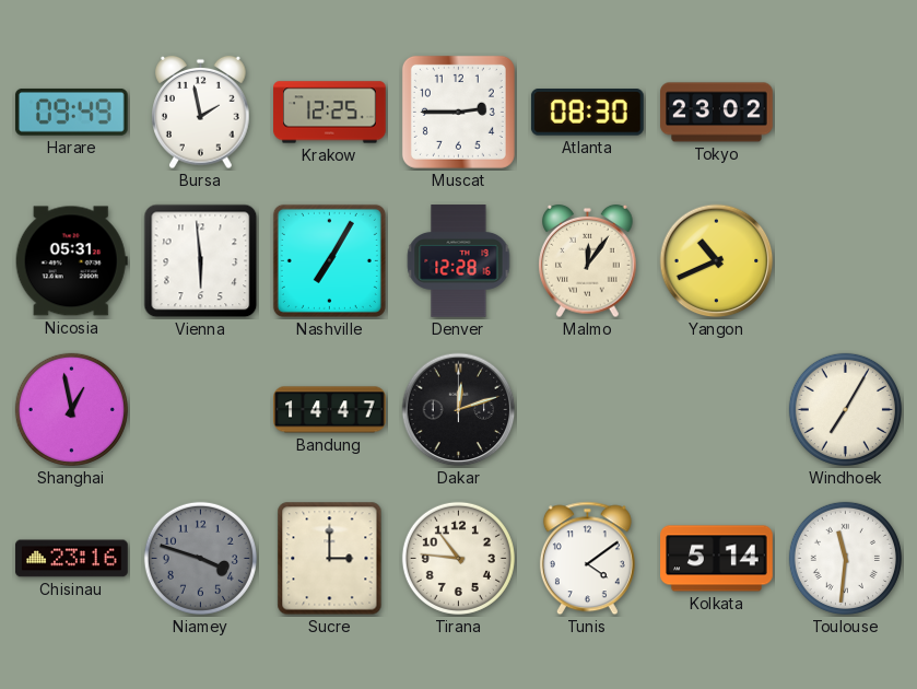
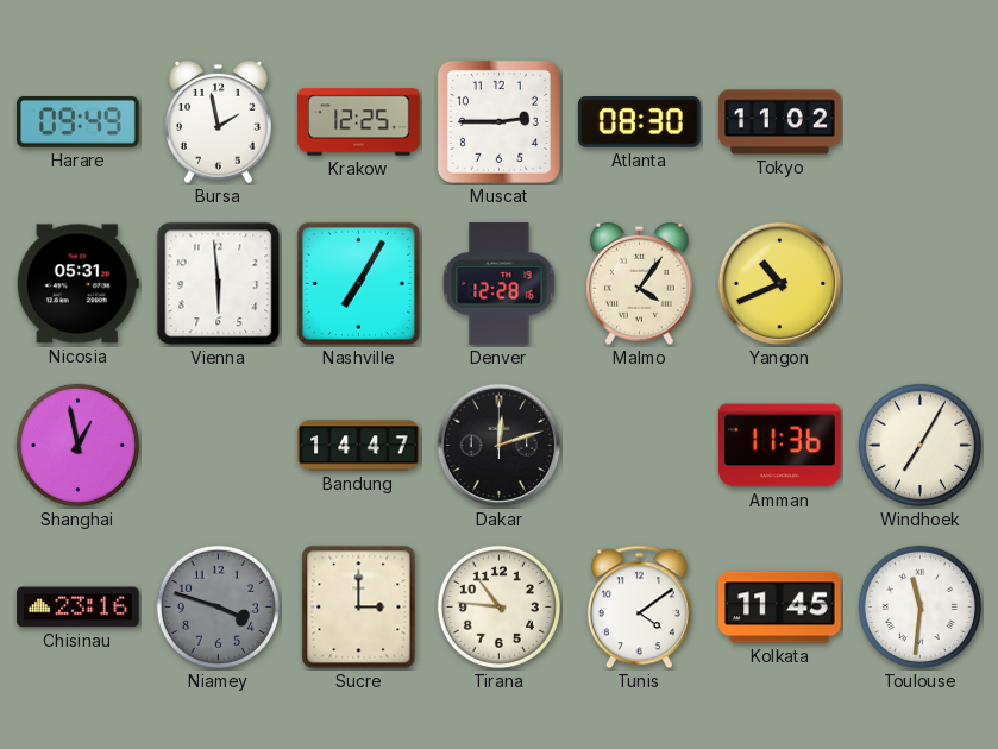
Tokyo: 23:02 -> 11:02 (780, 122)
Malmo: 12:06 -> 4:06 (640, 284)
Amman: none -> 11:36 (780, 446)
Kolkata: 5:14 -> 11:45 (780, 608)
